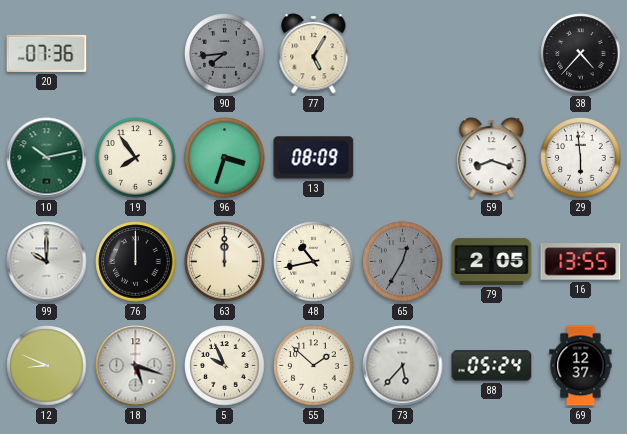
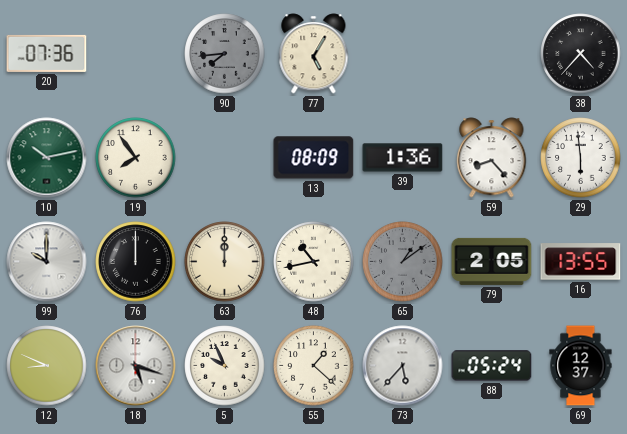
96: 3:33 -> none (225, 158)
39: none -> 1:36 (403, 158)
59: 8:18 -> 8:23 (492, 158)
65: 12:35 -> 1:09 (403, 262)
55: 1:52 -> 1:22 (314, 366)
